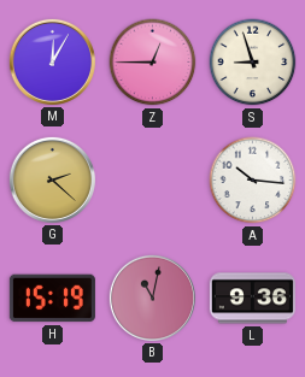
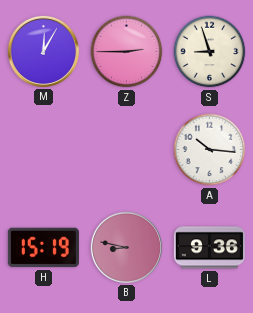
Z: 12:45 -> 2:45 (127, 52)
G: 2:22 -> none (52, 179)
B: 11:02 -> 8:47 (126, 247)
